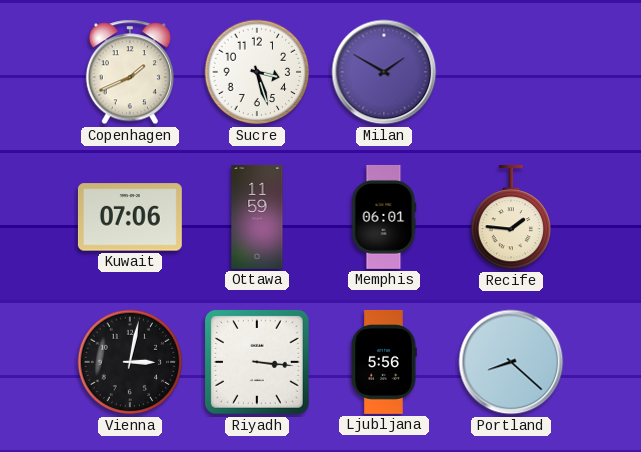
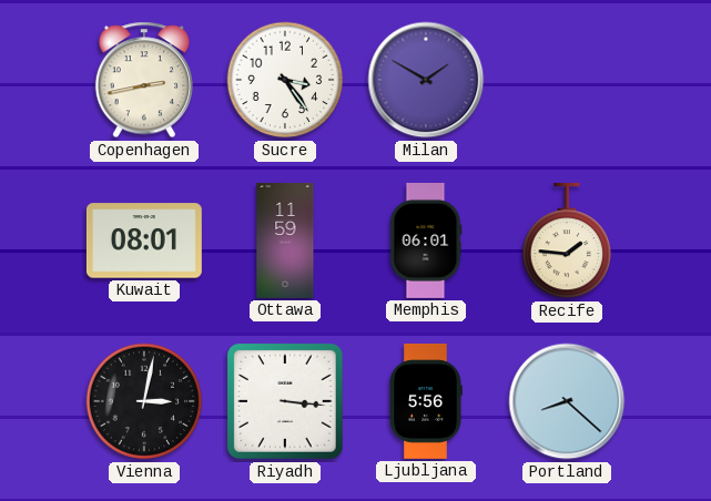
Copenhagen: 1:41 -> 2:43 (144, 80)
Sucre: 3:27 -> 3:24 (285, 80)
Kuwait: 07:06 -> 08:01 (144, 241)
